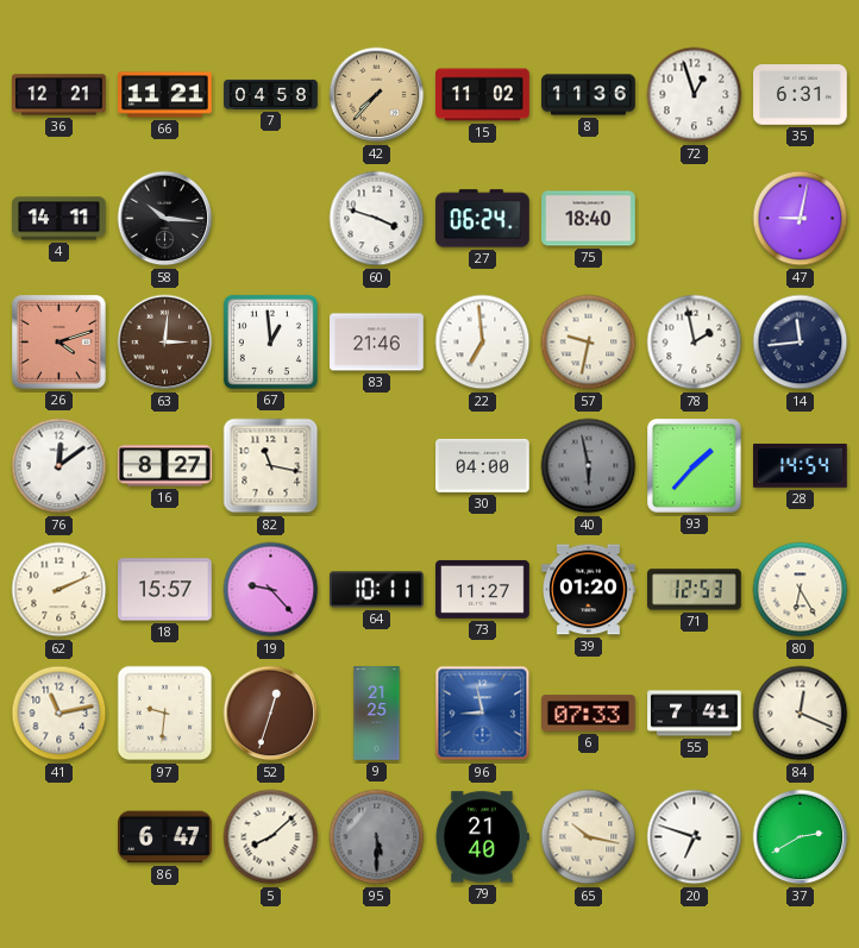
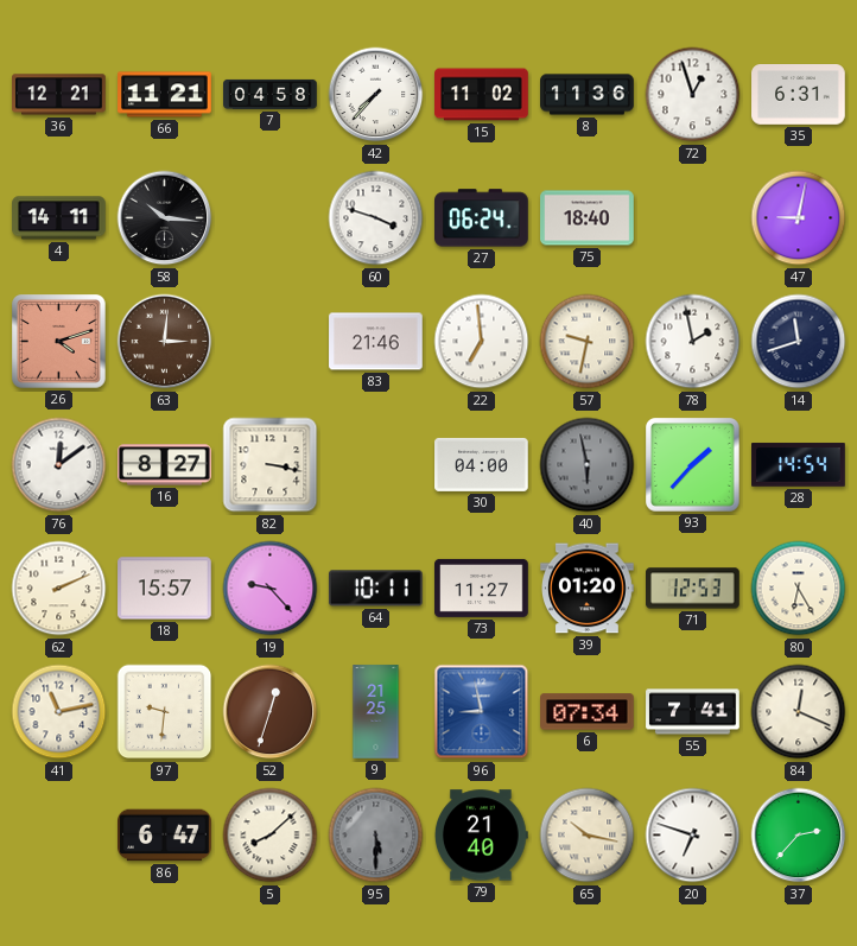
42 dial: champagne -> white (376, 95)
67: 12:59 -> none (270, 341)
14: 11:44 -> 11:42 (799, 342)
82: 11:17 -> 3:17 (271, 465)
6: 07:33 -> 07:34 (588, 712)
37: 2:40 -> 2:37 (799, 836)
